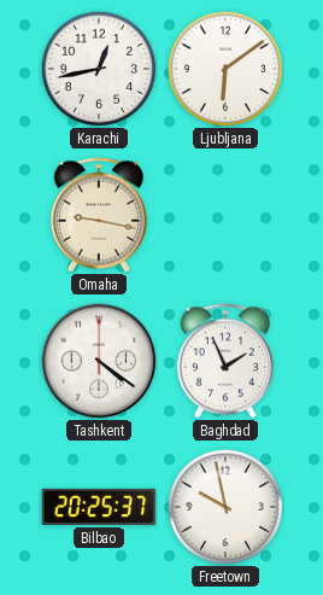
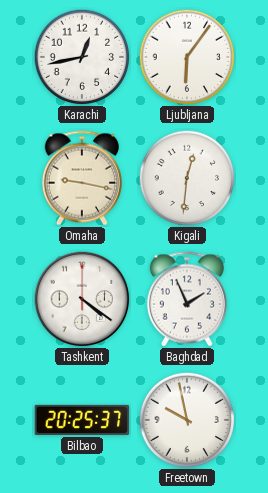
Ljubljana: 6:09 -> 6:06 (187, 57)
Kigali: none -> 12:31 (187, 178)
